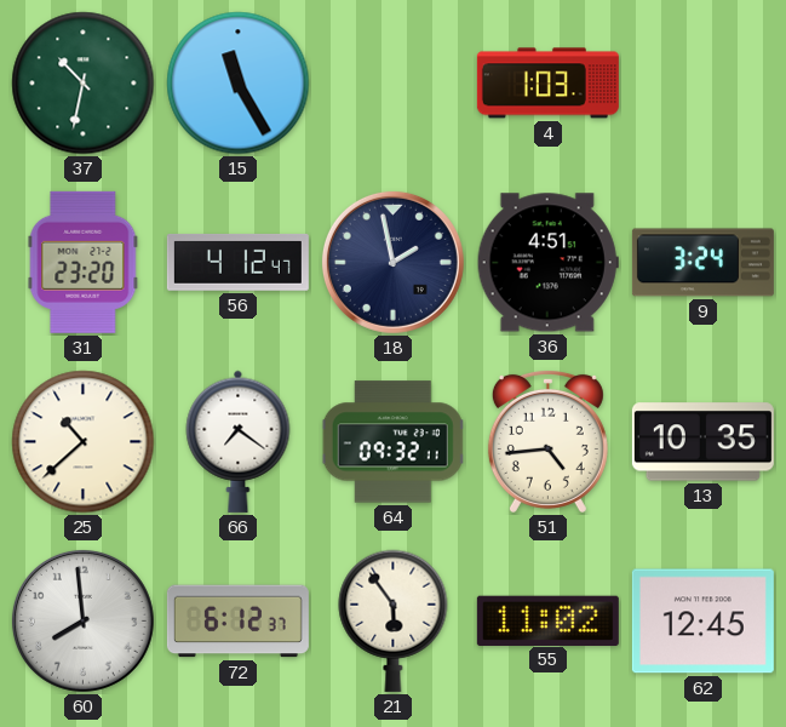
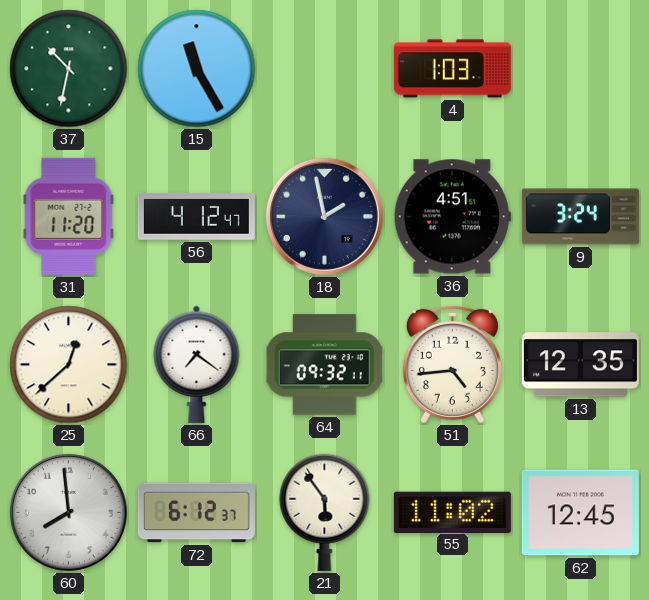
31: 23:20 -> 11:20 (69, 216)
25: 10:38 -> 12:38 (69, 365)
13: 10:35 -> 12:35 (580, 365)
